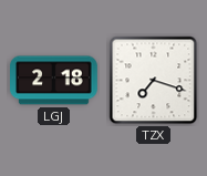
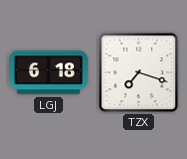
LGJ: 2:18 -> 6:18 (49, 73)
